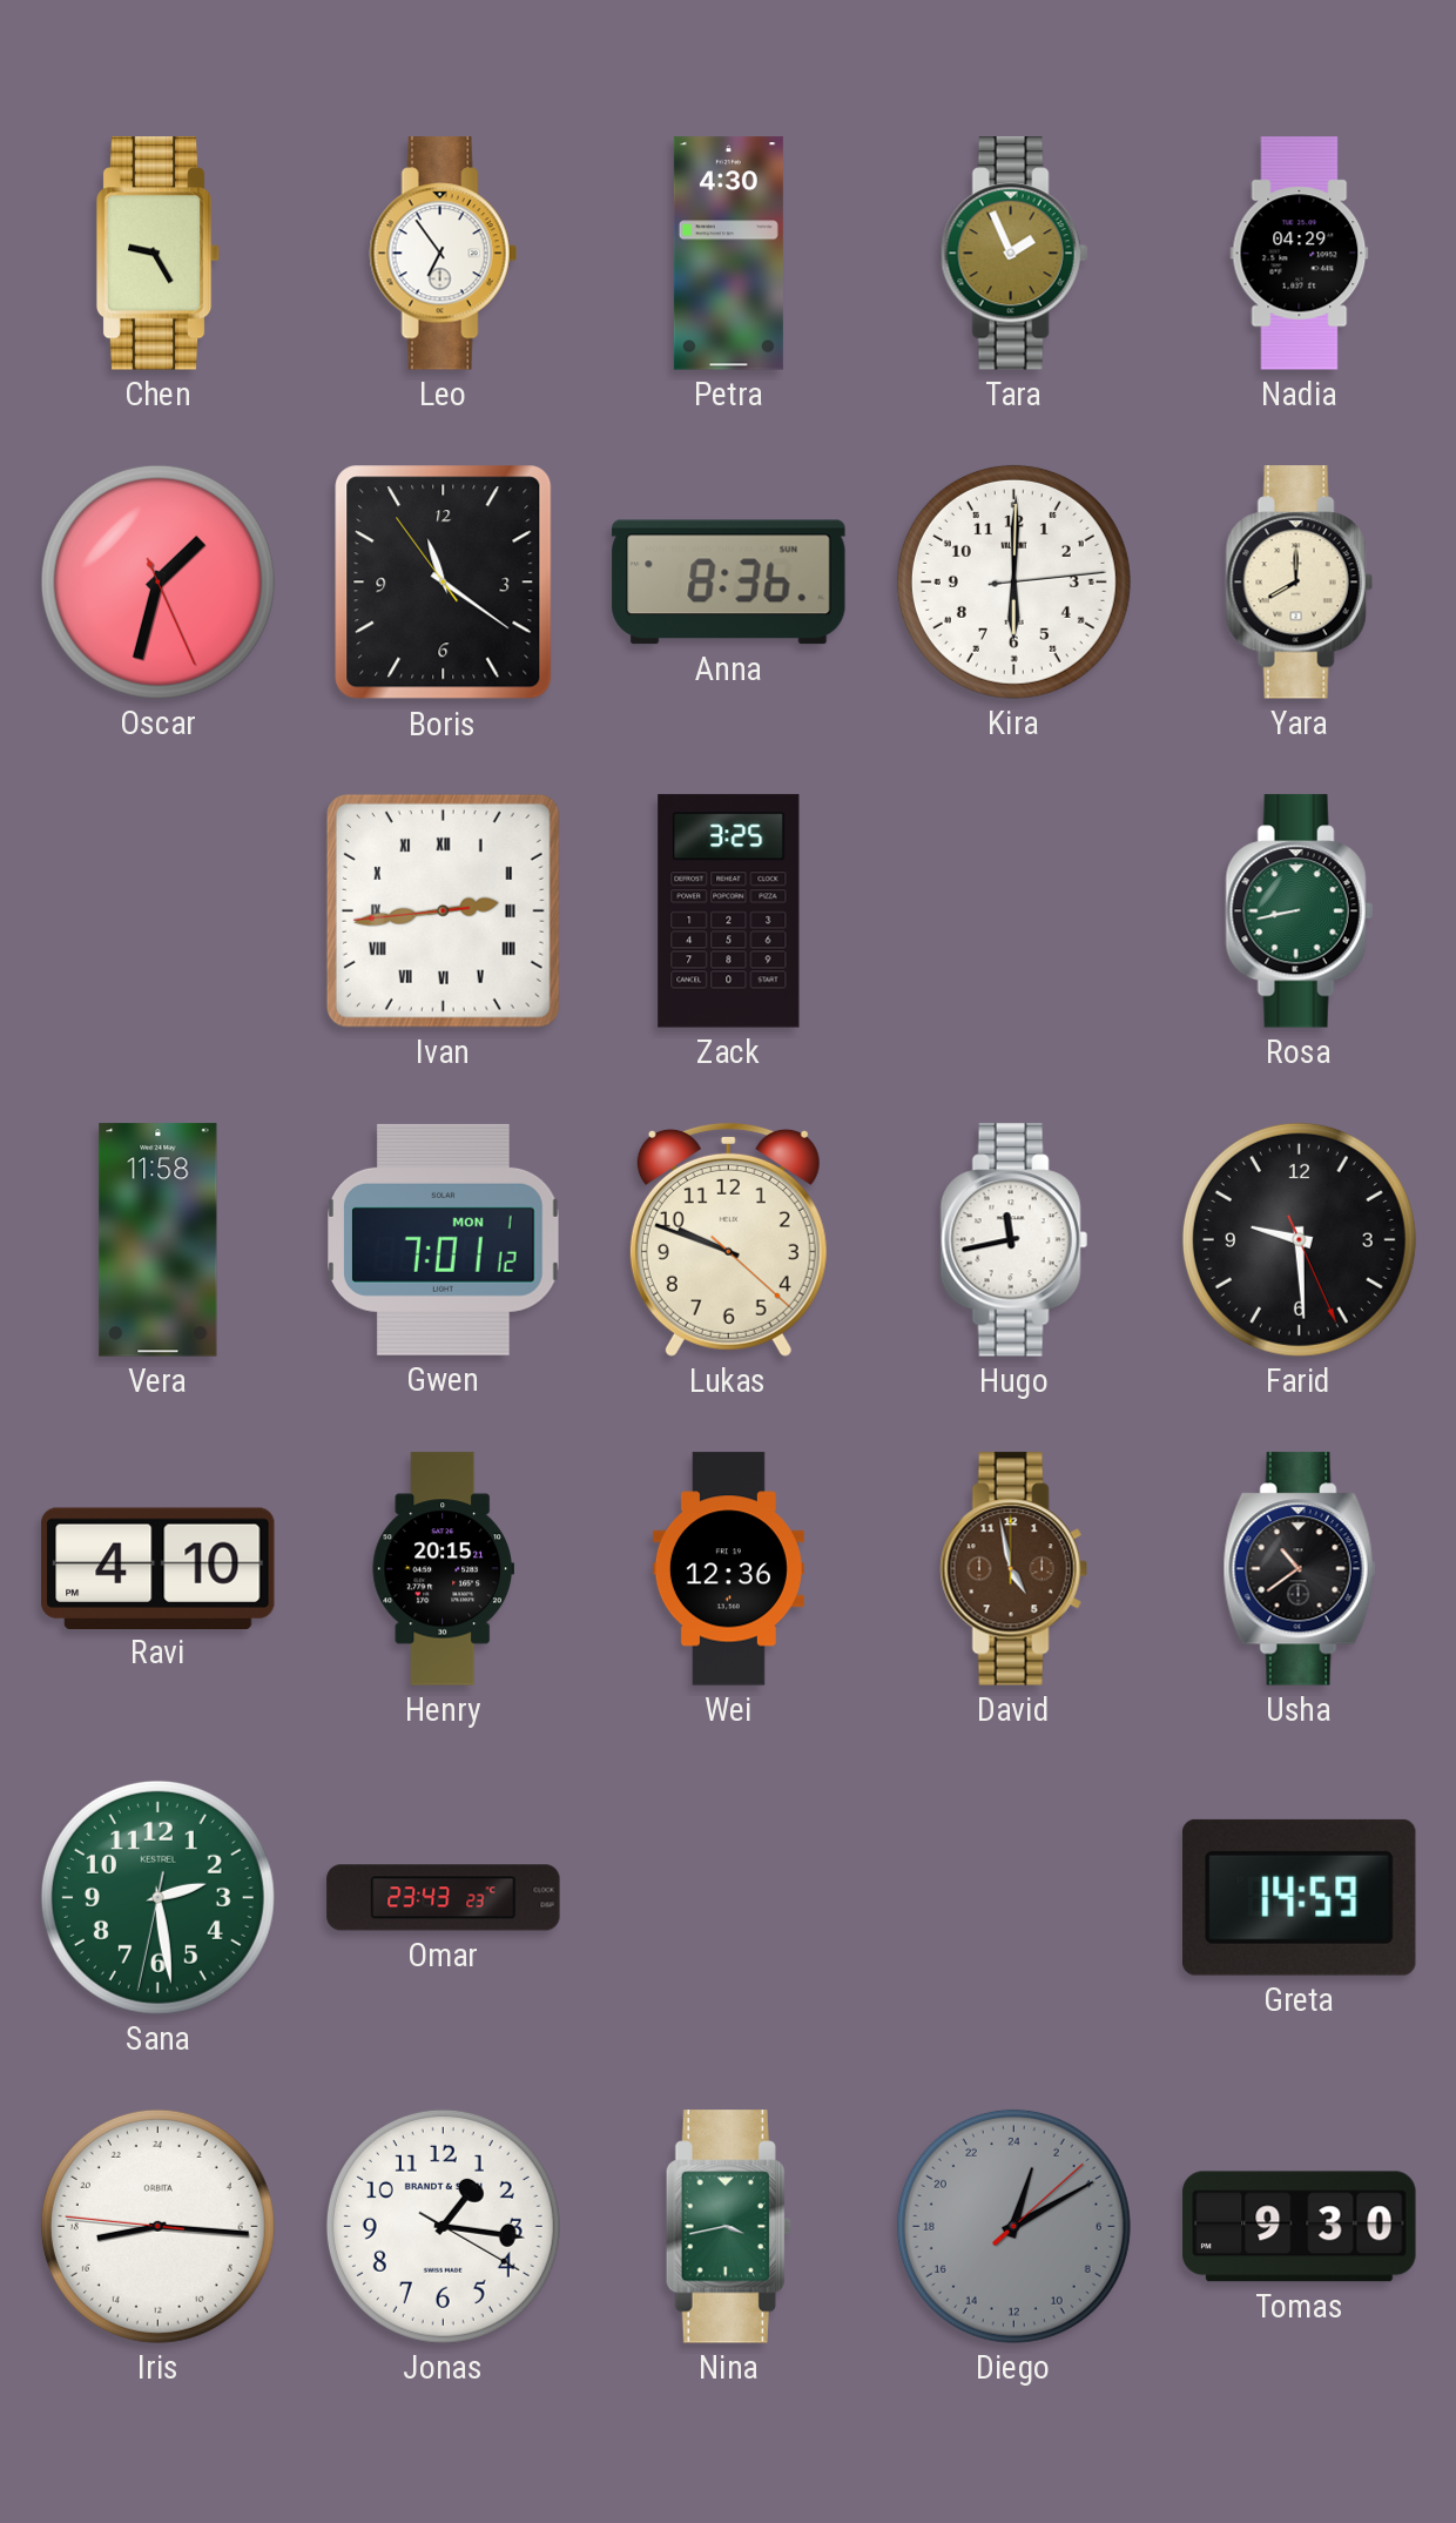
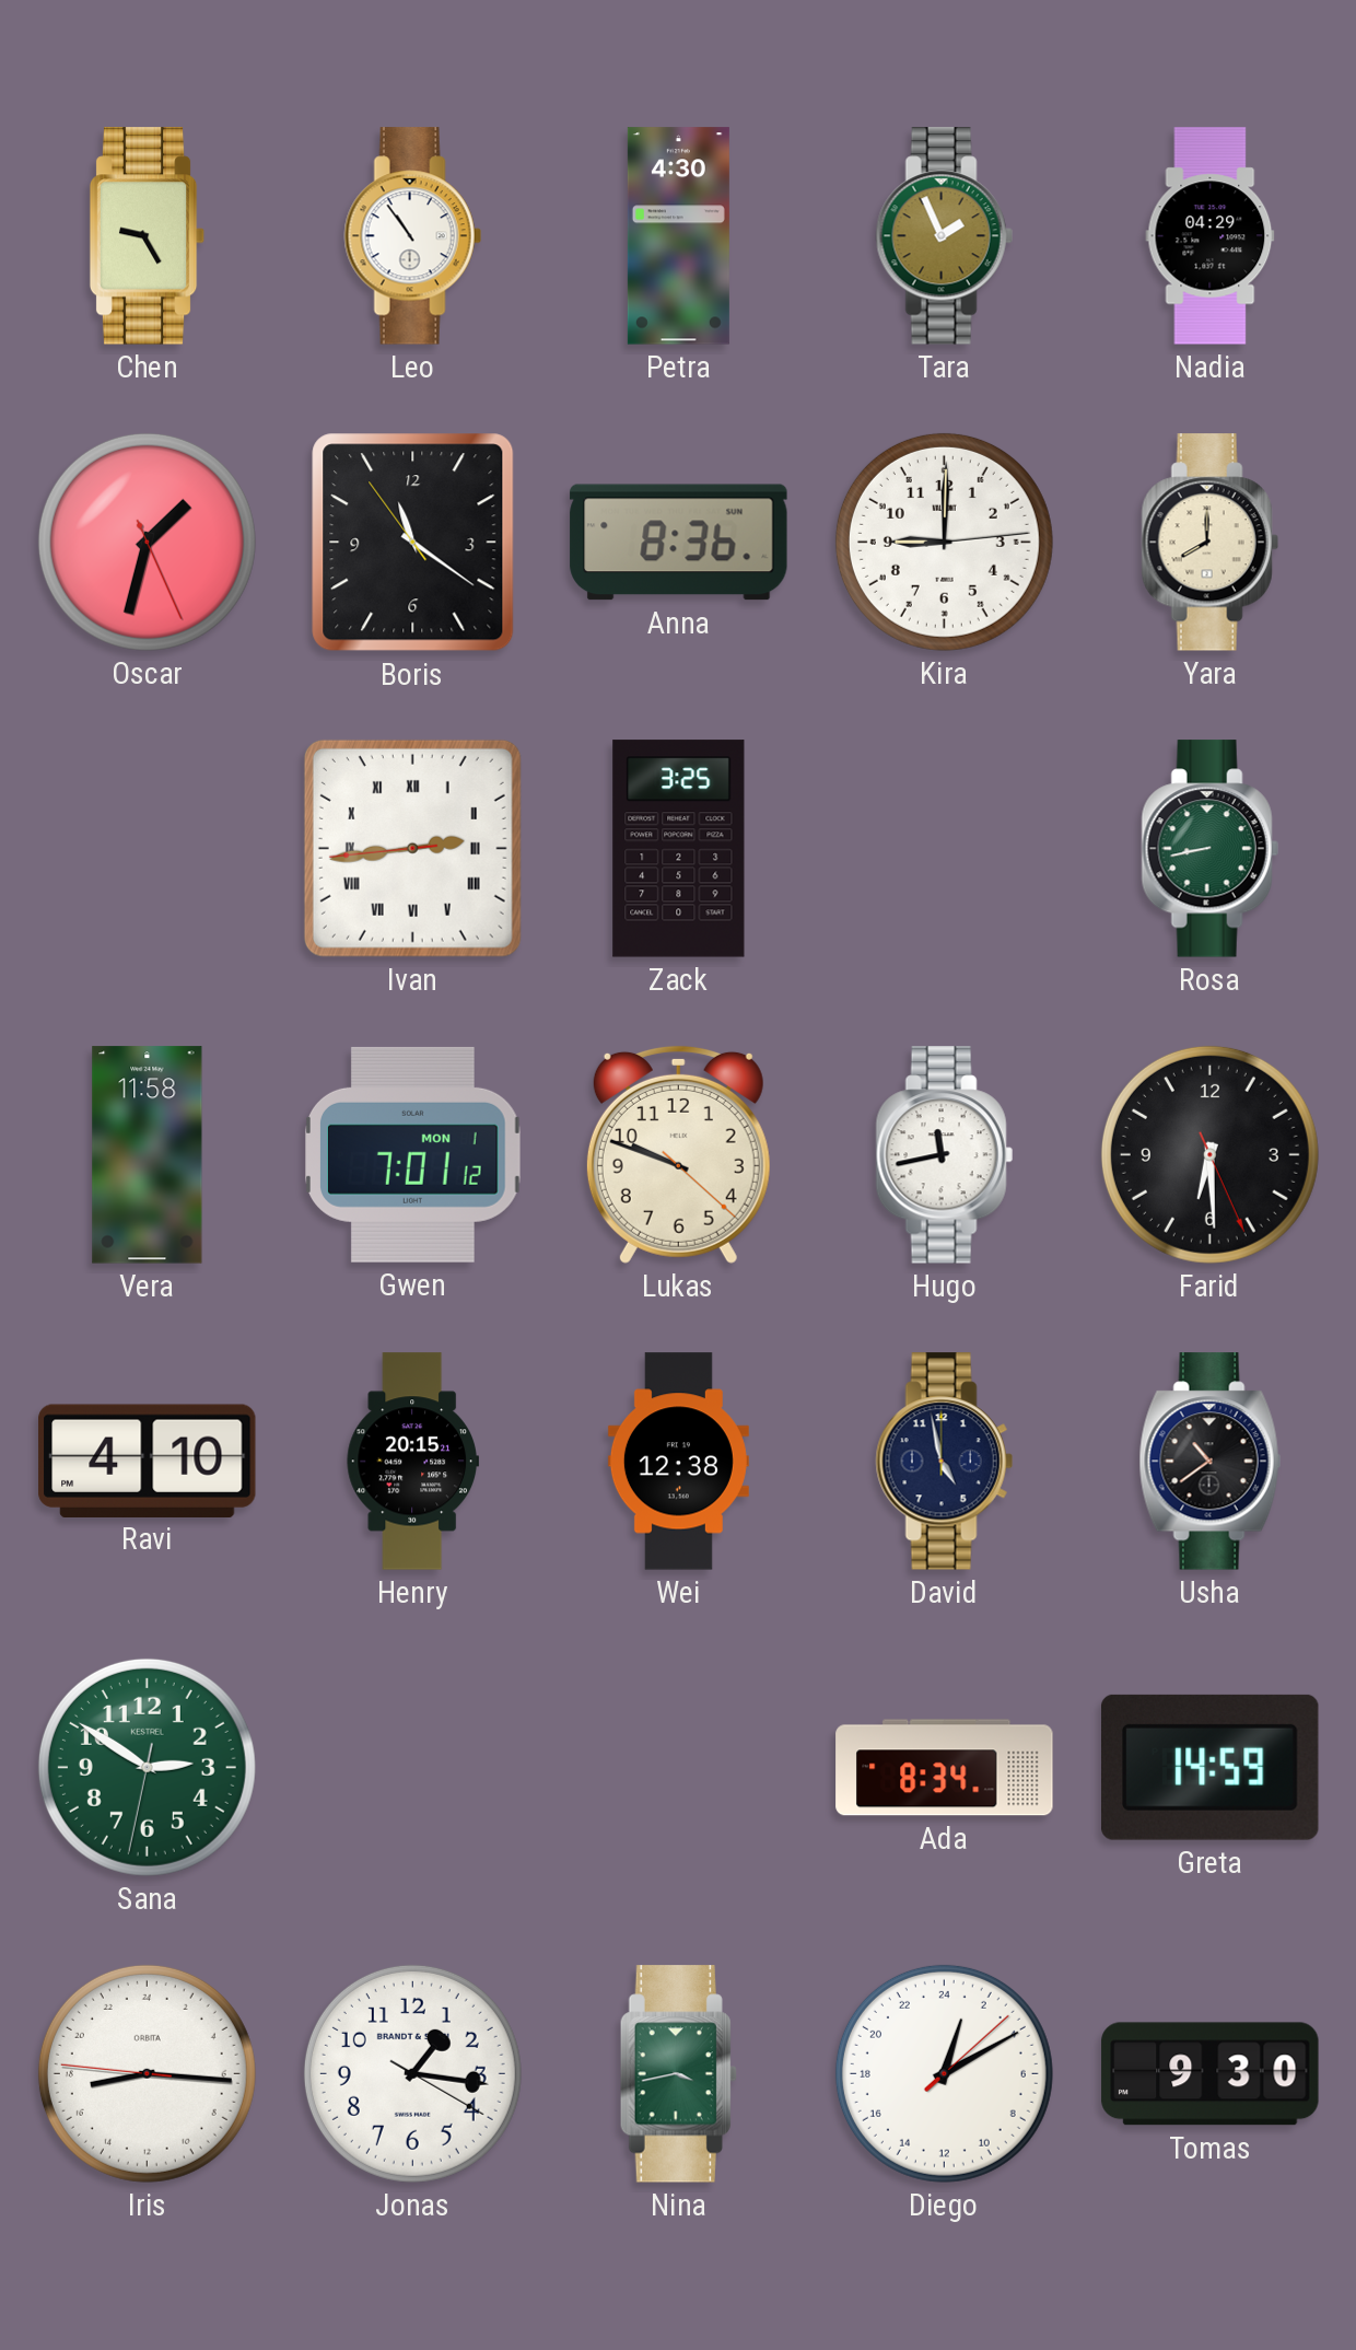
Leo: 6:54 -> 10:54 (412, 236)
Kira: 6:00 -> 9:00 (944, 542)
Farid: 9:29 -> 6:29 (1209, 1154)
Wei: 12:36 -> 12:38 (678, 1462)
David dial: brown -> navy (944, 1462)
Sana: 2:28 -> 2:50 (147, 1767)
Omar: 23:43 -> none (444, 1898)
Ada: none -> 8:34 (945, 1768)
Diego dial: grey -> white (944, 2073)
